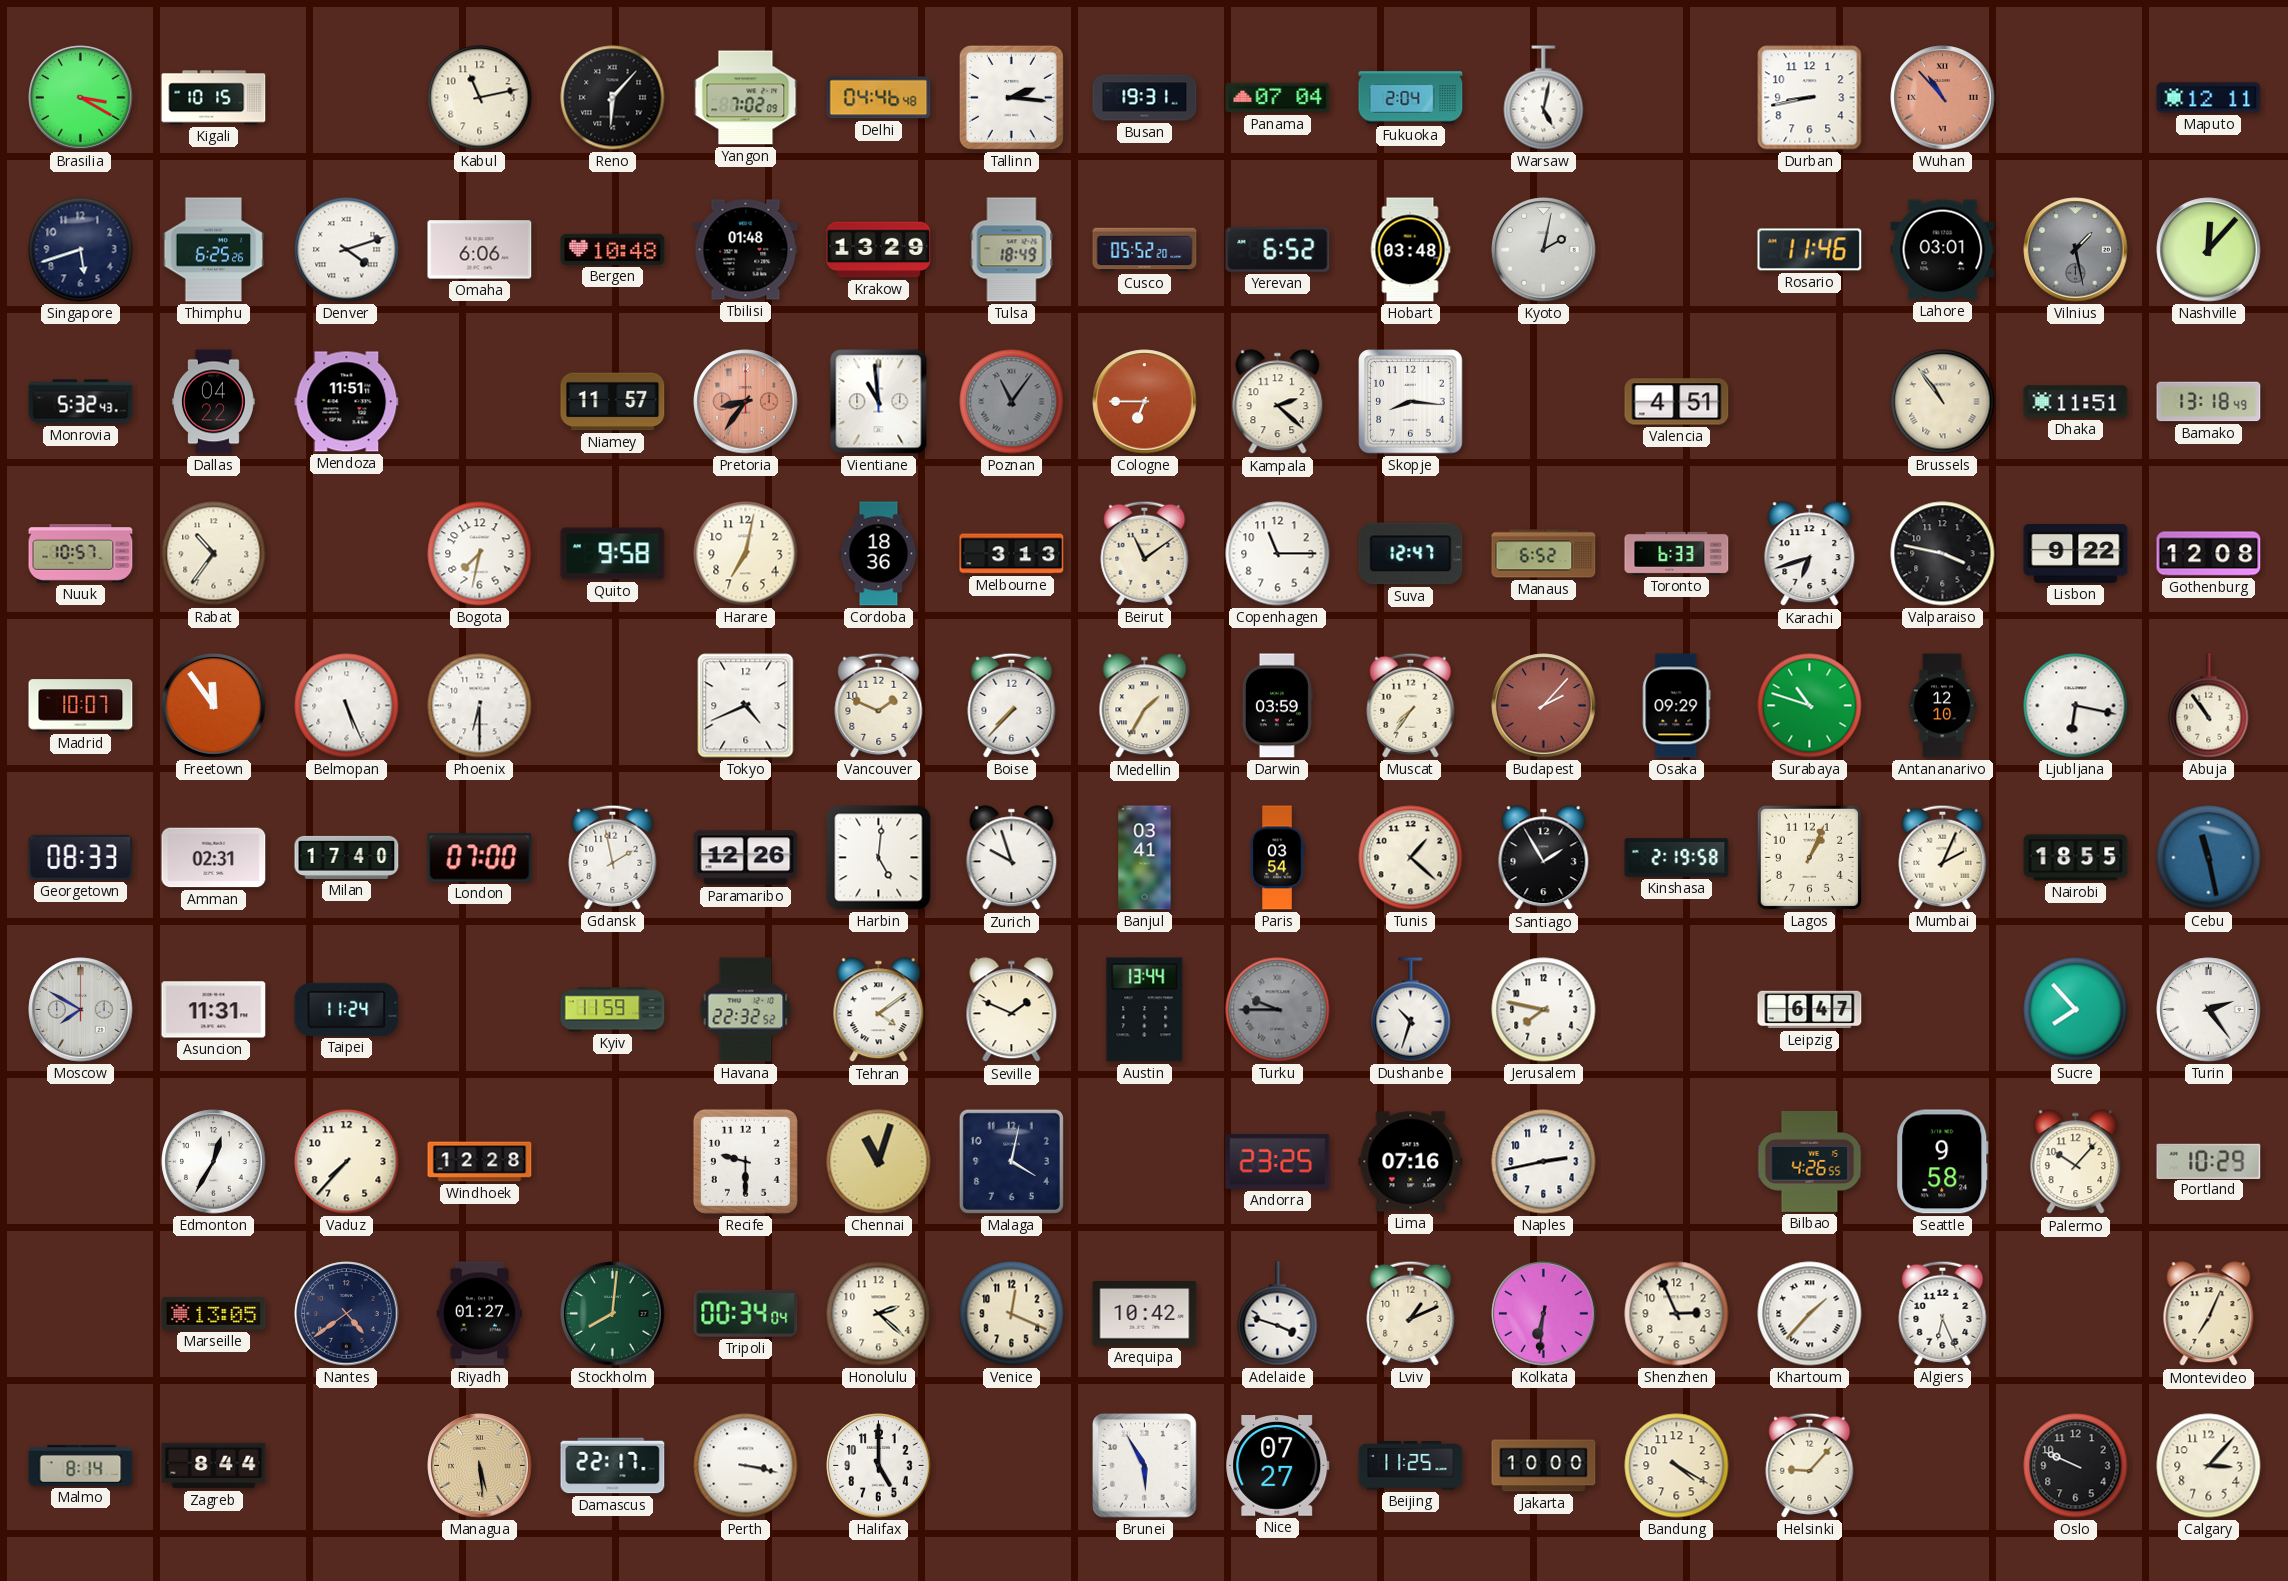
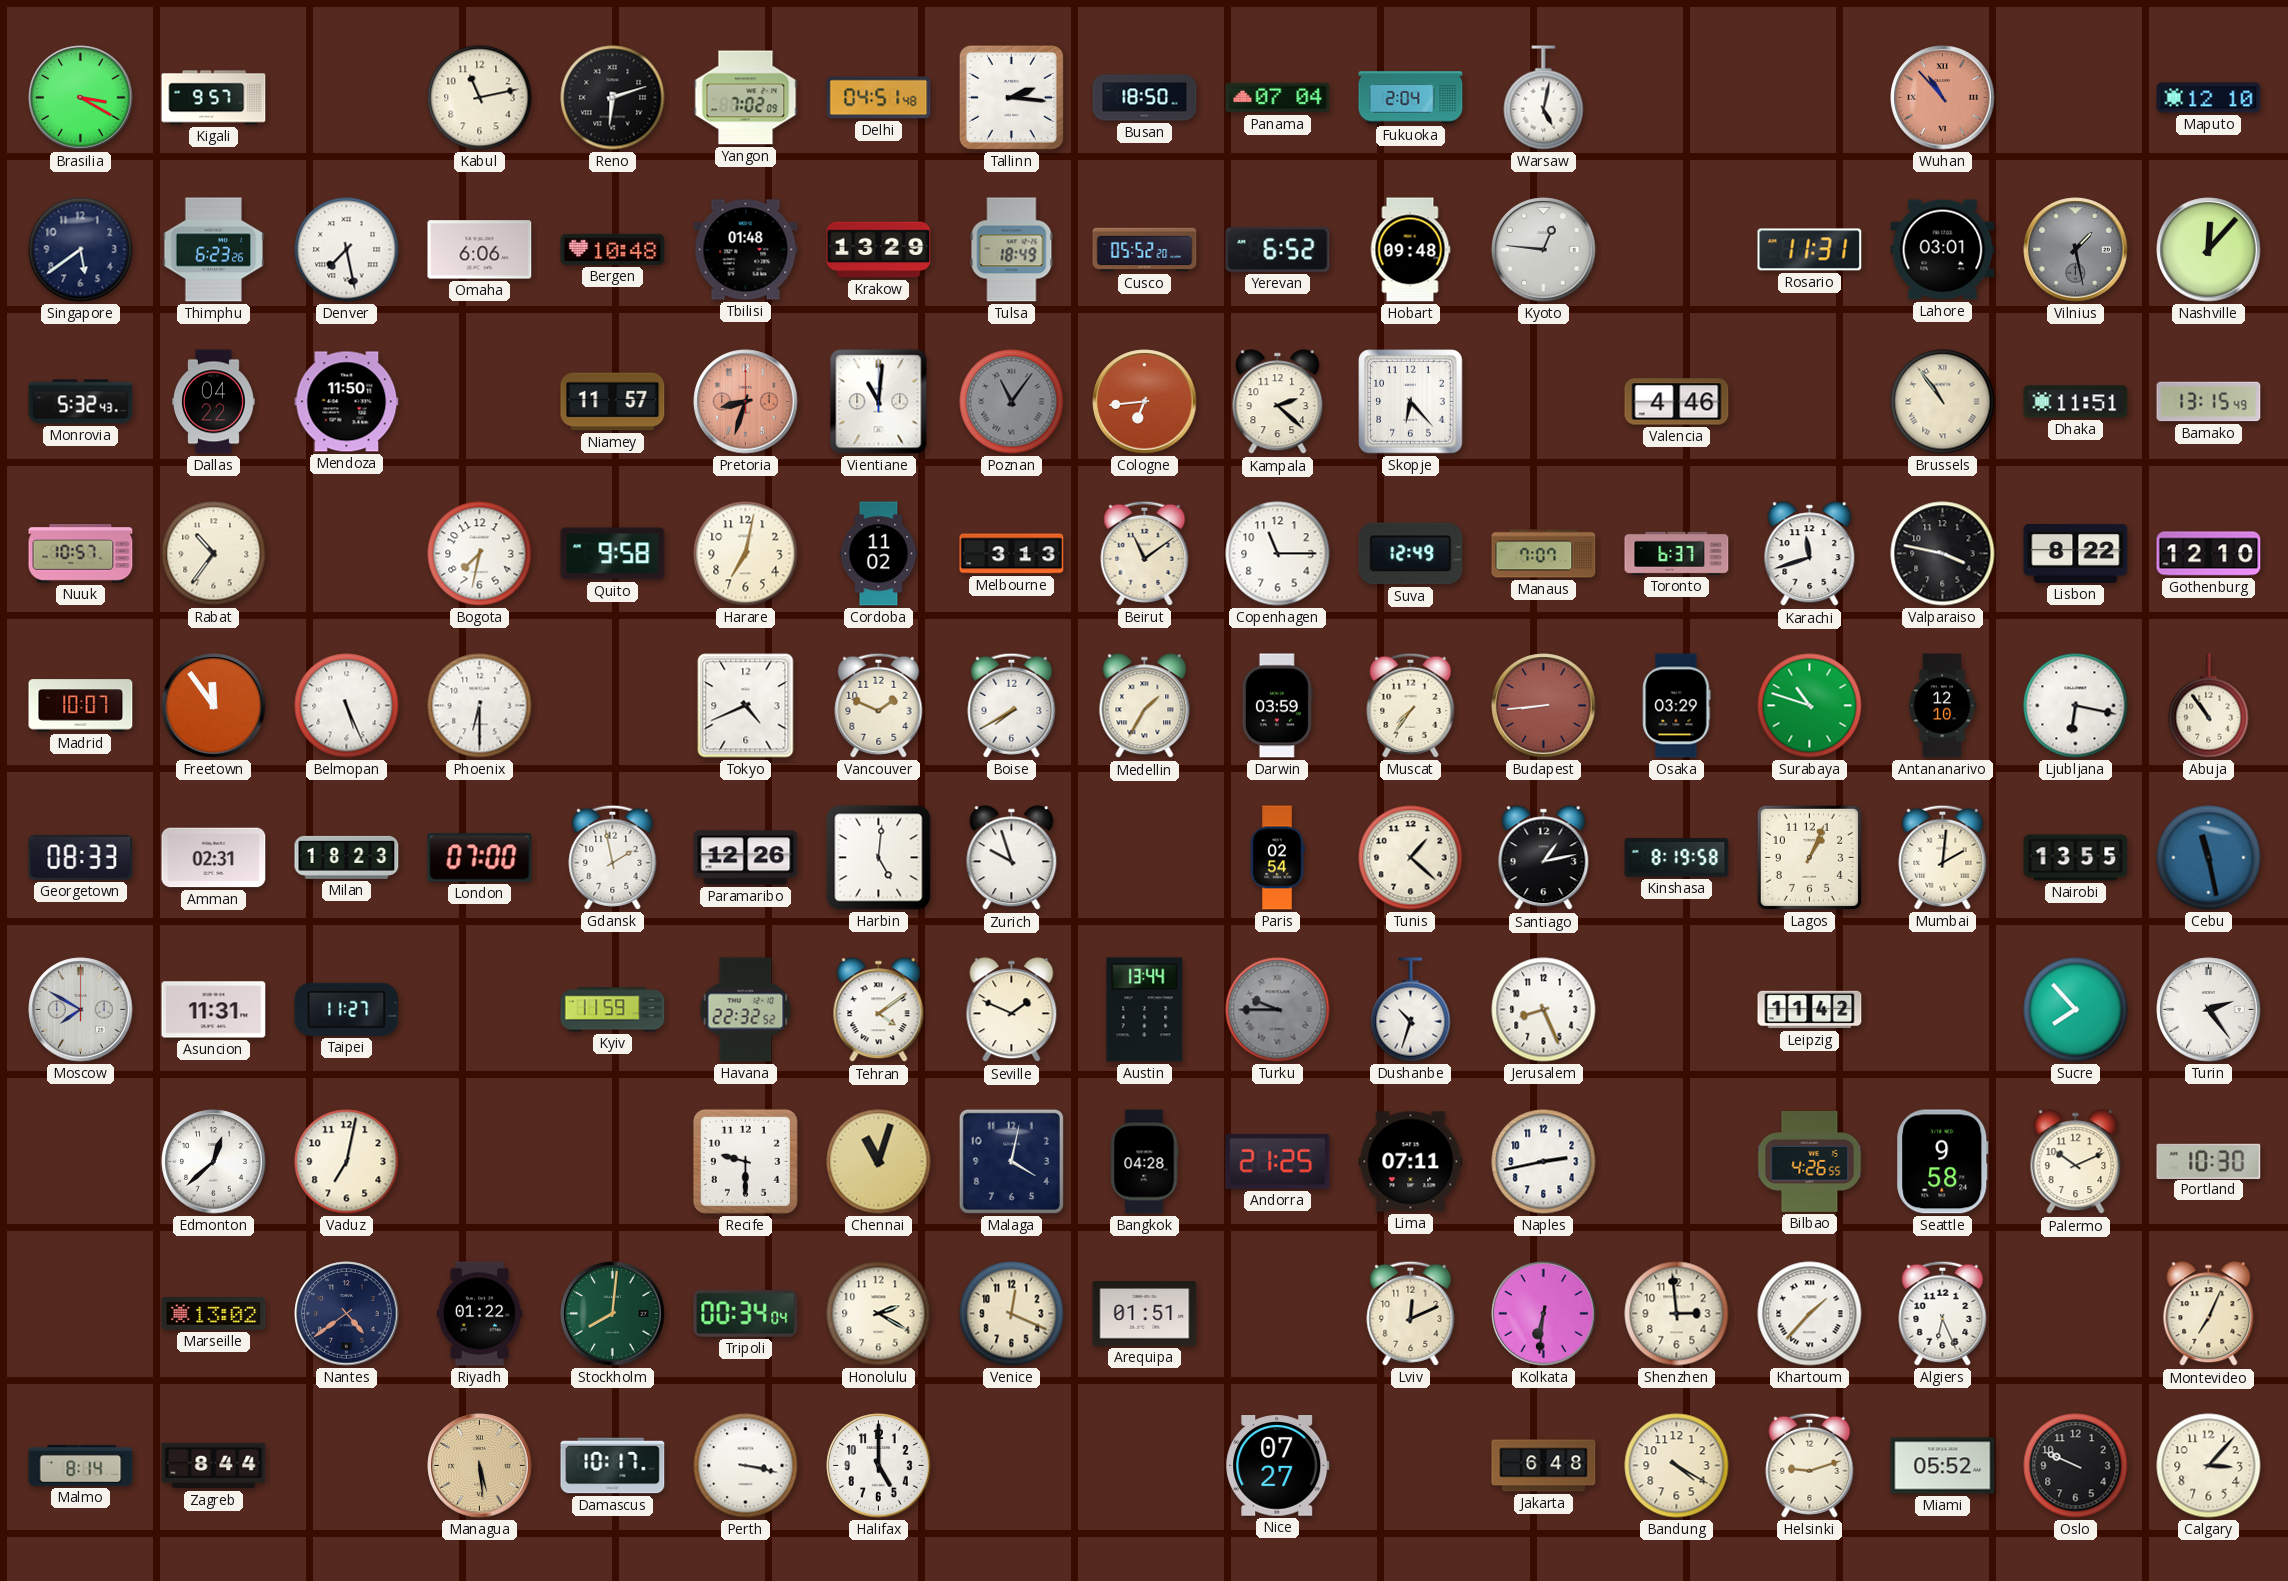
Kigali: 10:15 -> 9:57 (214, 98)
Reno: 6:07 -> 6:12 (613, 98)
Delhi: 04:46 -> 04:51 (879, 98)
Busan: 19:31 -> 18:50 (1145, 98)
Durban: 8:43 -> none (1810, 98)
Maputo: 12:11 -> 12:10 (2209, 98)
Singapore: 5:42 -> 5:39 (81, 250)
Thimphu: 6:25 -> 6:23 (214, 250)
Denver: 4:12 -> 7:28 (347, 250)
Hobart: 03:48 -> 09:48 (1410, 250)
Kyoto: 2:02 -> 12:46 (1544, 250)
Rosario: 11:46 -> 11:31 (1810, 250)
Mendoza: 11:51 -> 11:50 (347, 402)
Pretoria: 8:36 -> 8:33 (746, 402)
Vientiane: 10:59 -> 11:01 (879, 402)
Cologne: 6:45 -> 6:44 (1145, 402)
Skopje: 8:16 -> 6:23 (1411, 402)
Valencia: 4:51 -> 4:46 (1677, 402)
Bamako: 13:18 -> 13:15 (2209, 402)
Cordoba: 18:36 -> 11:02 (879, 554)
Suva: 12:47 -> 12:49 (1411, 554)
Manaus: 6:52 -> 7:07 (1544, 554)
Toronto: 6:33 -> 6:37 (1677, 553)
Karachi: 6:42 -> 11:42 (1810, 554)
Lisbon: 9:22 -> 8:22 (2076, 554)
Gothenburg: 12:08 -> 12:10 (2209, 554)
Boise: 7:37 -> 7:40 (1012, 705)
Budapest: 2:07 -> 8:44 (1544, 706)
Osaka: 09:29 -> 03:29 (1677, 706)
Milan: 17:40 -> 18:23 (347, 857)
Banjul: 03:41 -> none (1145, 858)
Paris: 03:54 -> 02:54 (1277, 858)
Santiago: 1:55 -> 1:13 (1544, 858)
Kinshasa: 2:19 -> 8:19 (1677, 858)
Mumbai: 2:04 -> 2:01 (1943, 857)
Nairobi: 18:55 -> 13:55 (2076, 858)
Taipei: 11:24 -> 11:27 (347, 1009)
Jerusalem: 7:47 -> 8:26 (1544, 1010)
Leipzig: 6:47 -> 11:42 (1810, 1010)
Edmonton: 12:35 -> 12:38 (214, 1162)
Vaduz: 7:37 -> 7:02 (347, 1162)
Windhoek: 12:28 -> none (480, 1162)
Bangkok: none -> 04:28 (1144, 1162)
Andorra: 23:25 -> 21:25 (1278, 1161)
Lima: 07:16 -> 07:11 (1411, 1162)
Palermo: 10:07 -> 10:11 (2076, 1162)
Portland: 10:29 -> 10:30 (2209, 1161)
Marseille: 13:05 -> 13:02 (214, 1314)
Riyadh: 01:27 -> 01:22 (480, 1314)
Honolulu: 2:22 -> 2:20 (879, 1314)
Arequipa: 10:42 -> 01:51 (1145, 1314)
Adelaide: 3:48 -> none (1278, 1314)
Lviv: 1:11 -> 12:11 (1411, 1313)
Shenzhen: 2:56 -> 2:59 (1677, 1314)
Damascus: 22:17 -> 10:17 (613, 1466)
Brunei: 5:55 -> none (1145, 1466)
Beijing: 11:25 -> none (1411, 1466)
Jakarta: 10:00 -> 6:48 (1544, 1466)
Helsinki: 9:07 -> 9:12 (1810, 1465)
Miami: none -> 05:52 (1943, 1466)
